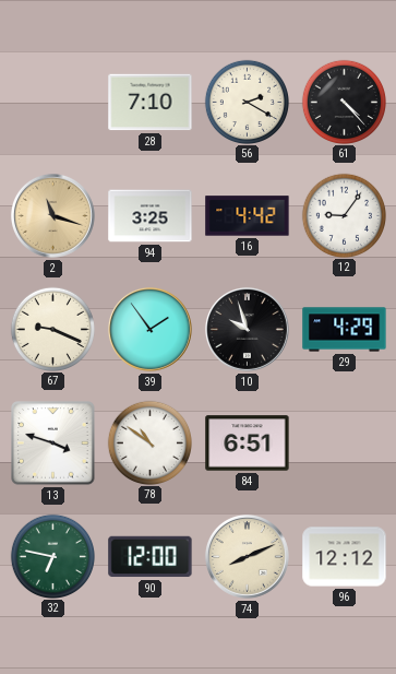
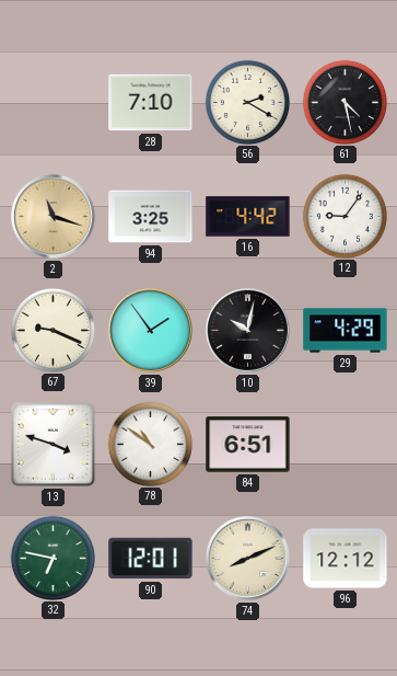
61: 4:23 -> 4:28 (345, 102)
10: 9:57 -> 10:02 (247, 330)
90: 12:00 -> 12:01 (151, 559)
